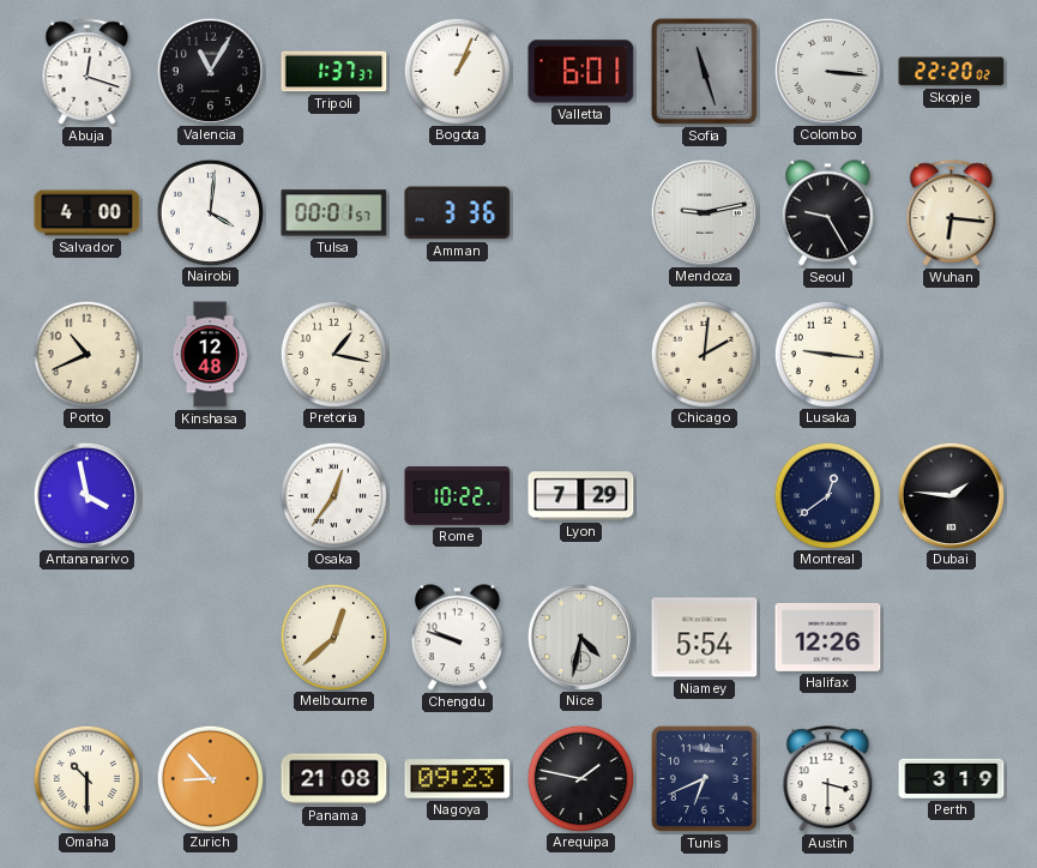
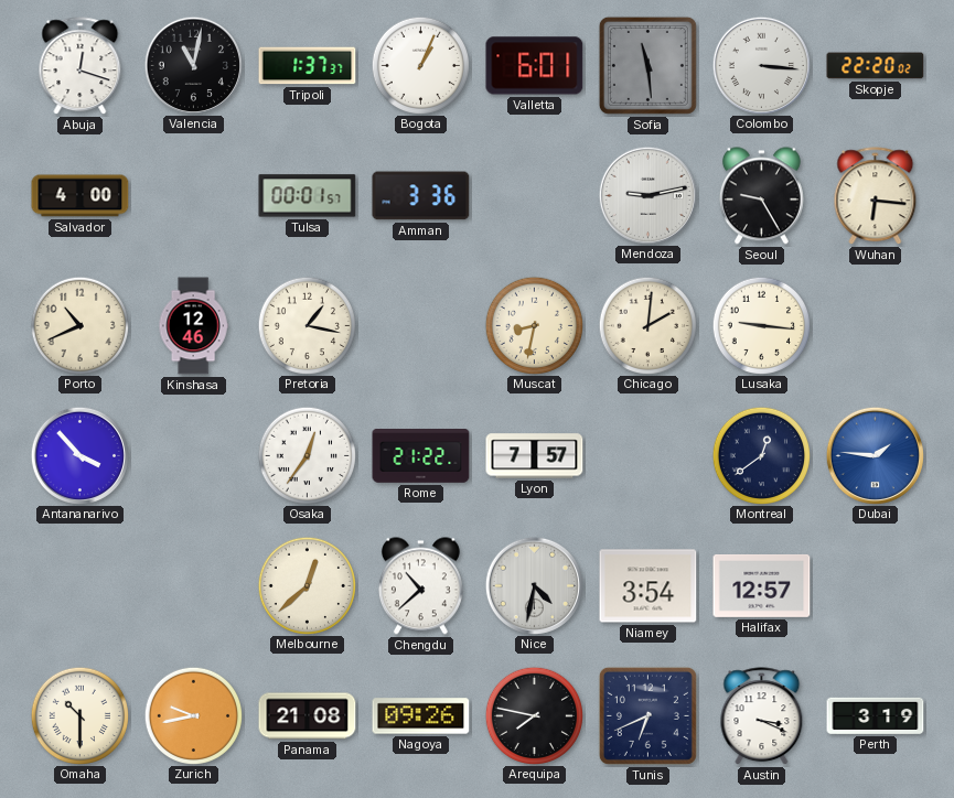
Valencia: 11:05 -> 11:02 (193, 65)
Sofia: 11:27 -> 11:29 (647, 65)
Nairobi: 4:01 -> none (210, 212)
Kinshasa: 12:48 -> 12:46 (193, 326)
Muscat: none -> 8:32 (534, 325)
Antananarivo: 3:58 -> 3:53 (79, 455)
Rome: 10:22 -> 21:22 (421, 456)
Lyon: 7:29 -> 7:57 (535, 456)
Dubai dial: black -> blue (875, 455)
Chengdu: 9:48 -> 10:38 (420, 586)
Niamey: 5:54 -> 3:54 (648, 586)
Halifax: 12:26 -> 12:57 (762, 585)
Zurich: 8:53 -> 9:43 (193, 715)
Nagoya: 09:23 -> 09:26 (421, 716)
Arequipa: 1:47 -> 7:47 (534, 715)
Austin: 3:30 -> 3:19 (762, 716)
